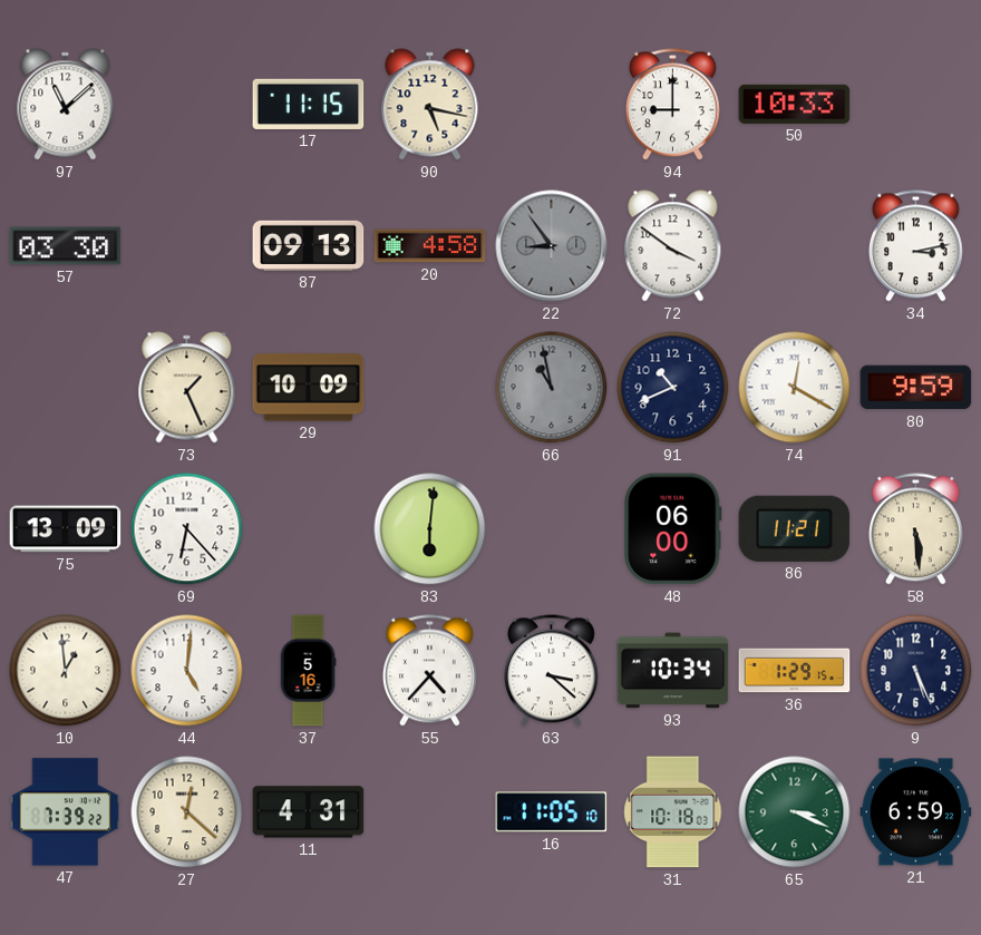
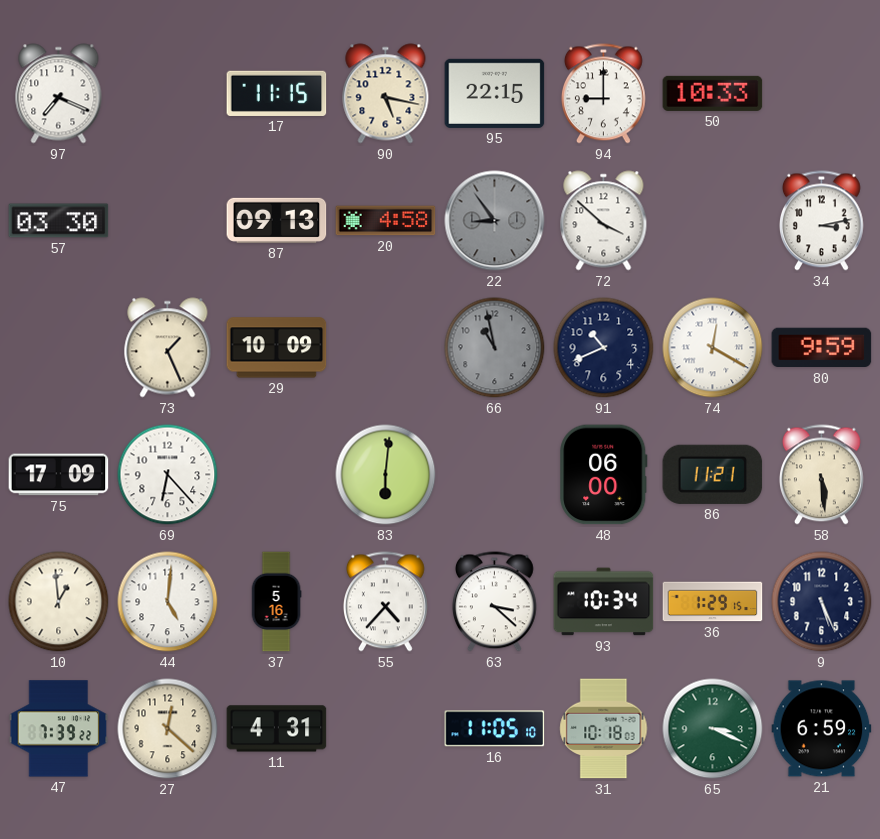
97: 11:08 -> 7:19 (59, 94)
95: none -> 22:15 (495, 93)
72: 3:51 -> 3:52 (604, 221)
75: 13:09 -> 17:09 (59, 475)
